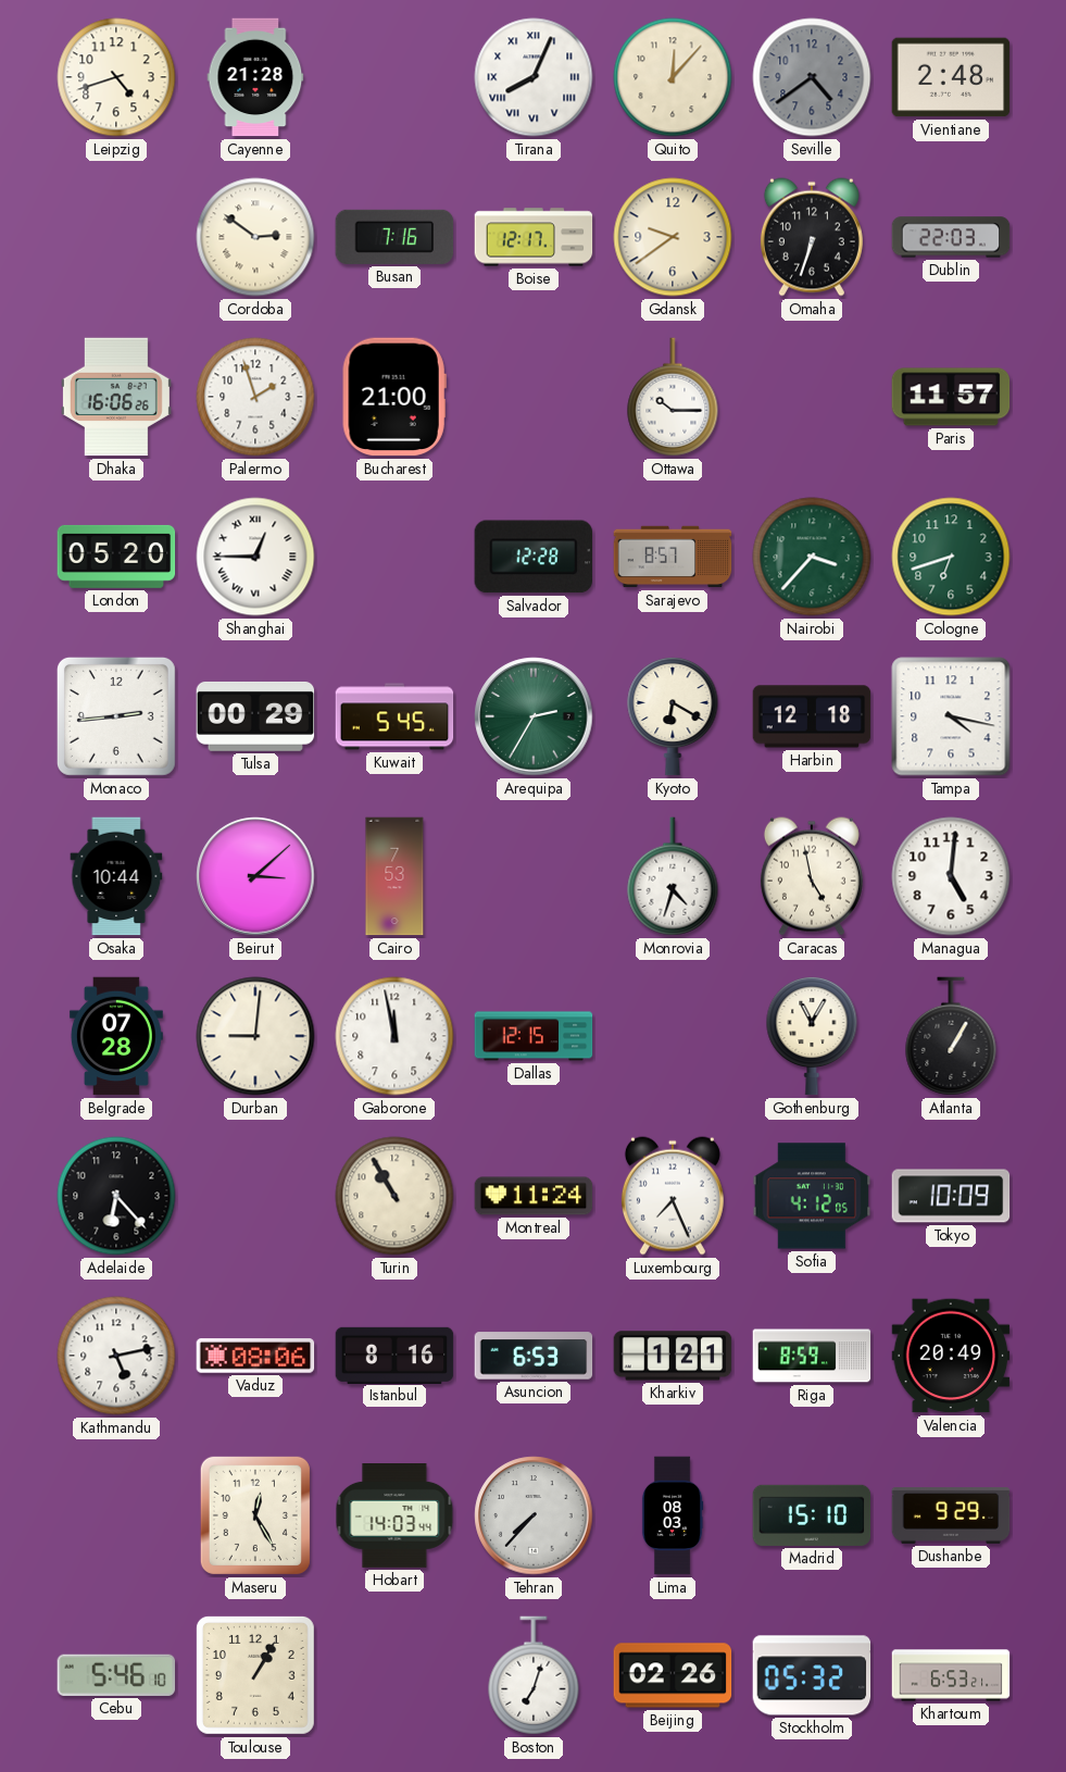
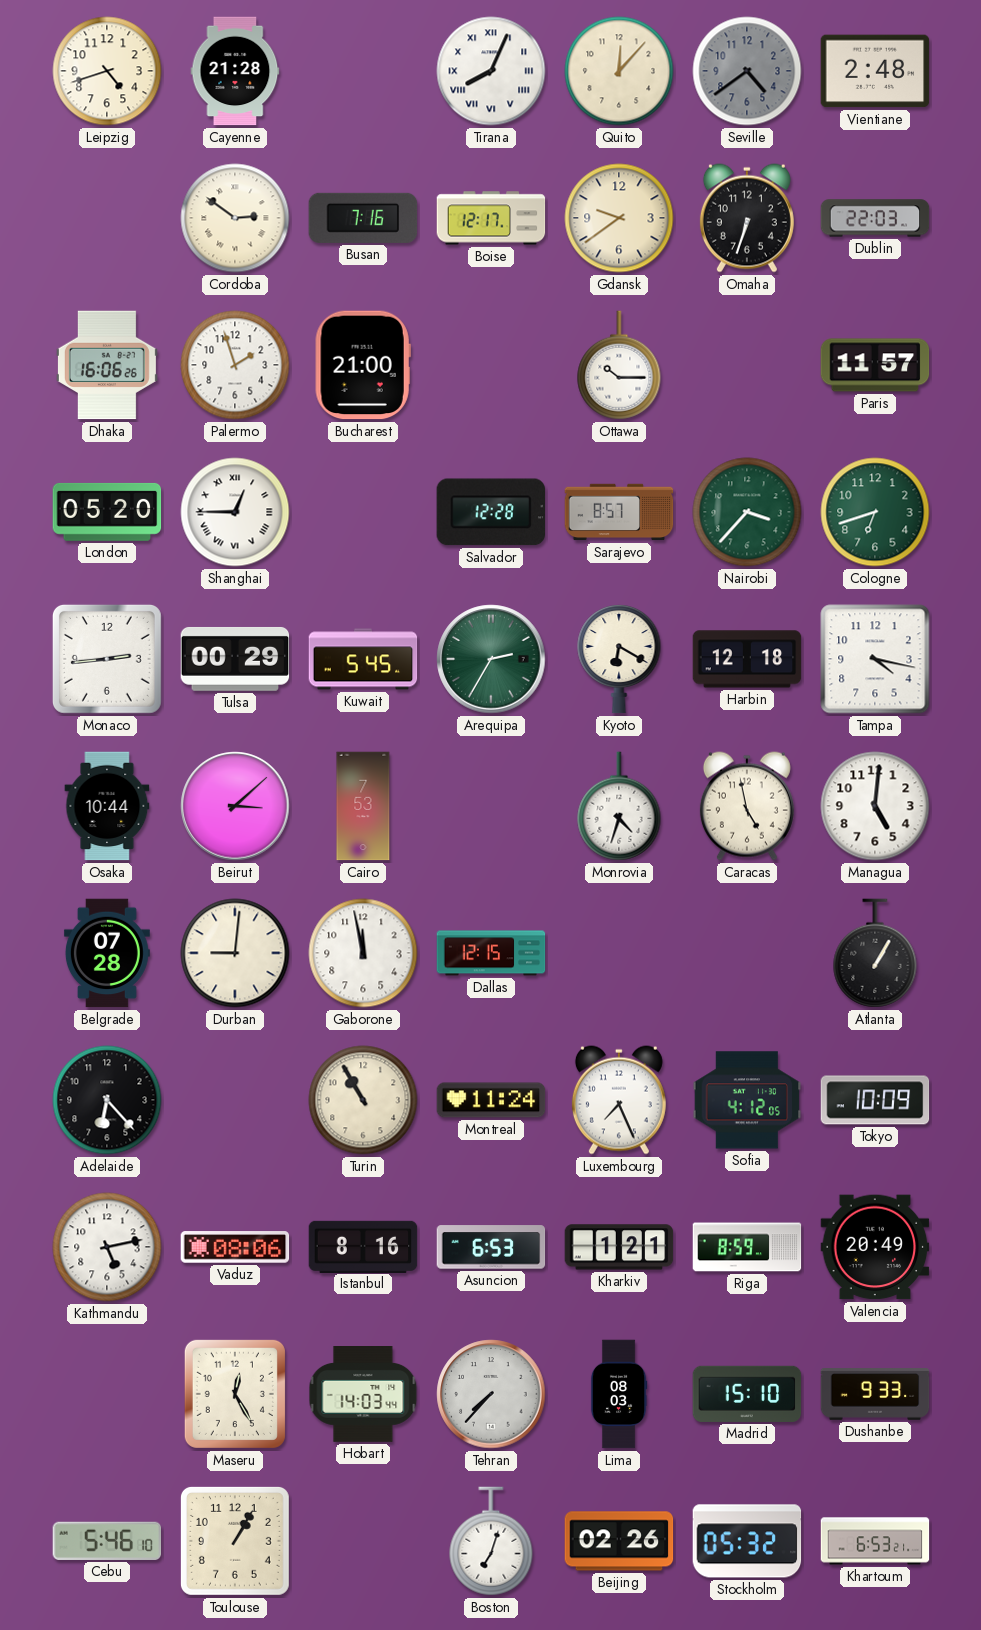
Gothenburg: 11:05 -> none (812, 1036)
Dushanbe: 9:29 -> 9:33 (875, 1395)
